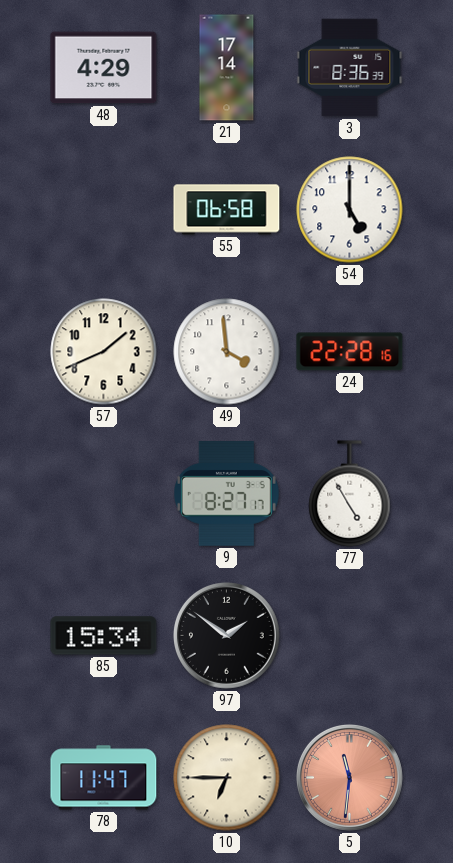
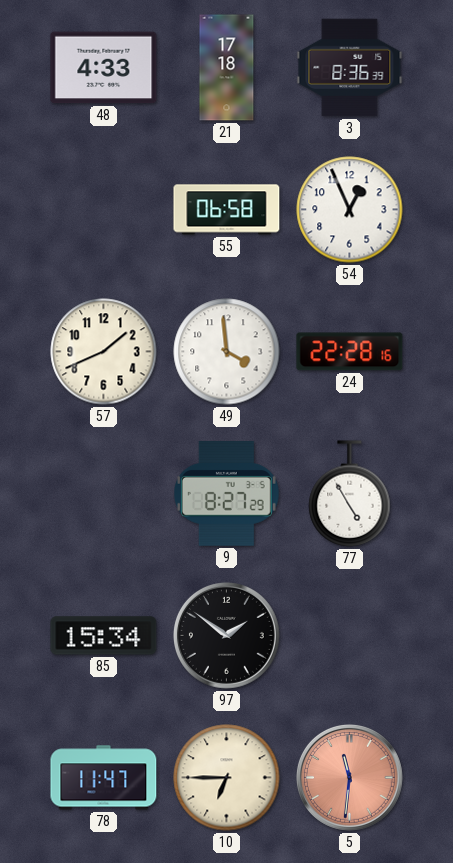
48: 4:29 -> 4:33 (104, 68)
21: 17:14 -> 17:18 (227, 68)
54: 5:00 -> 12:56 (350, 210)
9: 8:27:17 -> 8:27:29 (226, 494)
